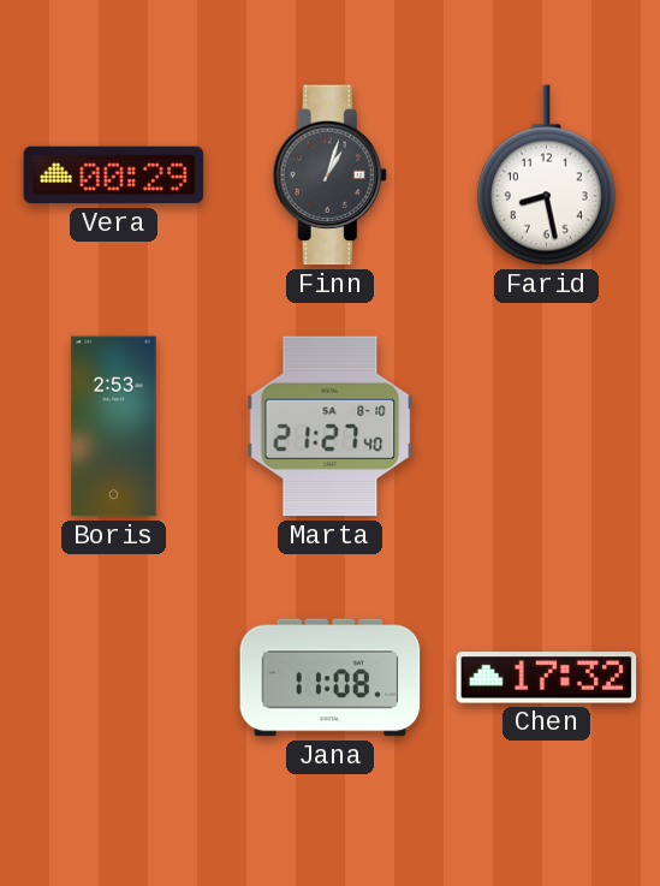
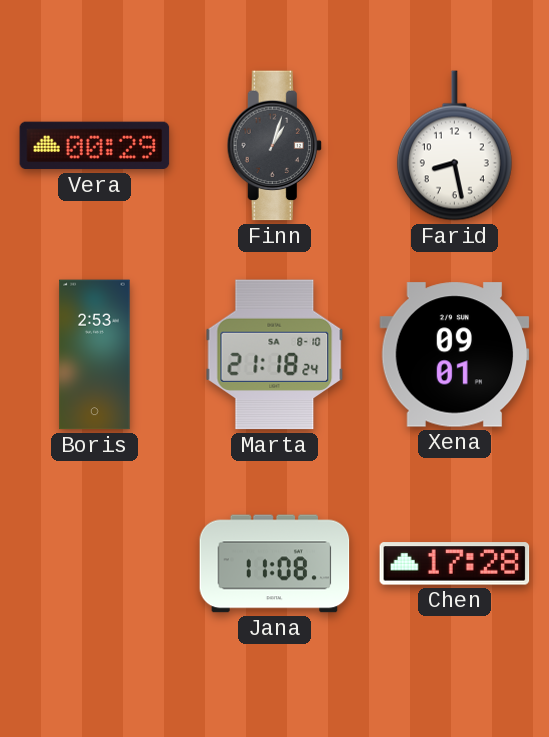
Marta: 21:27 -> 21:18 (275, 355)
Xena: none -> 09:01 (455, 355)
Chen: 17:32 -> 17:28 (455, 564)
